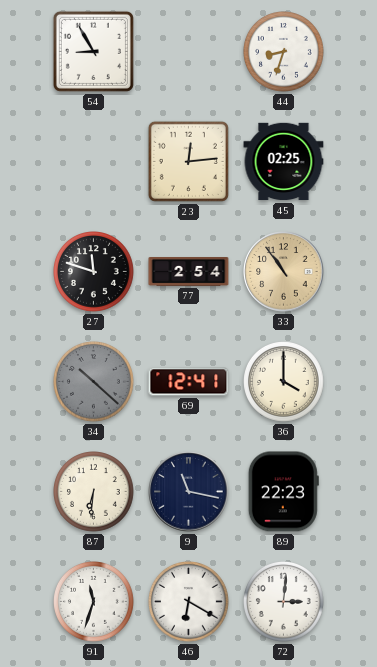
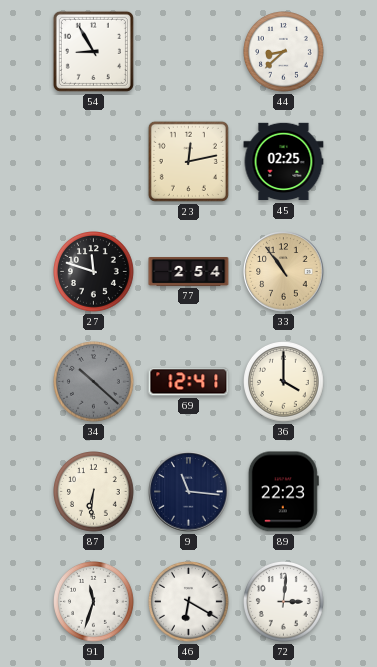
44: 8:33 -> 8:38 (284, 52)
23: 12:14 -> 12:13 (188, 161)
9: 11:17 -> 11:16 (189, 492)
